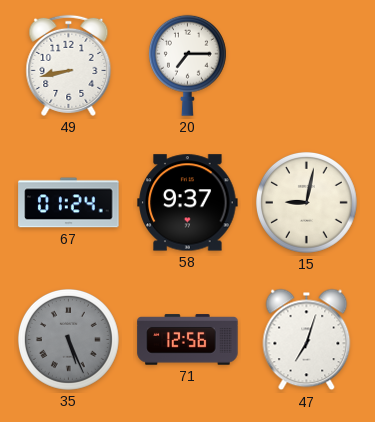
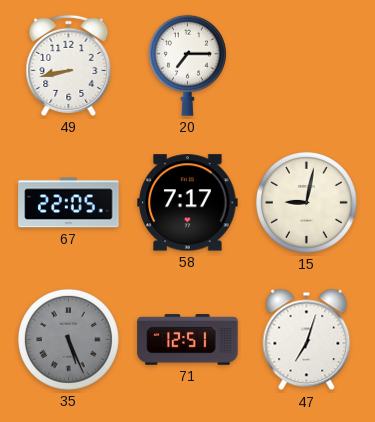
67: 01:24 -> 22:05 (69, 203)
58: 9:37 -> 7:17 (188, 203)
71: 12:56 -> 12:51 (188, 340)
